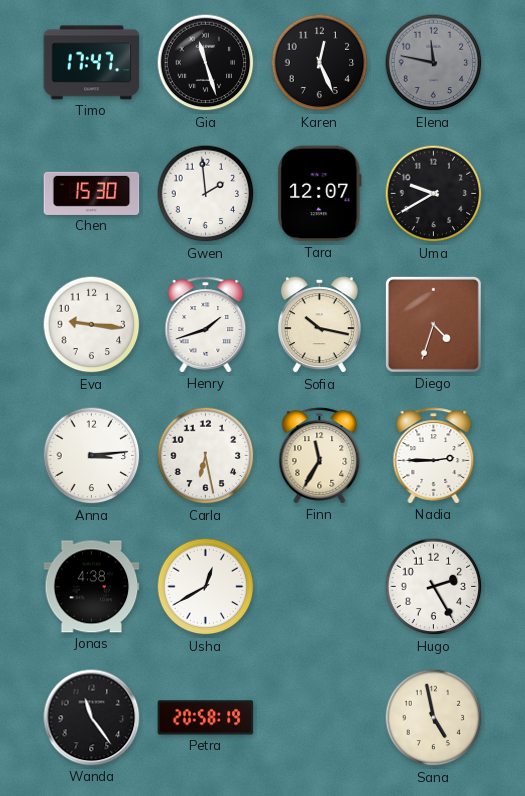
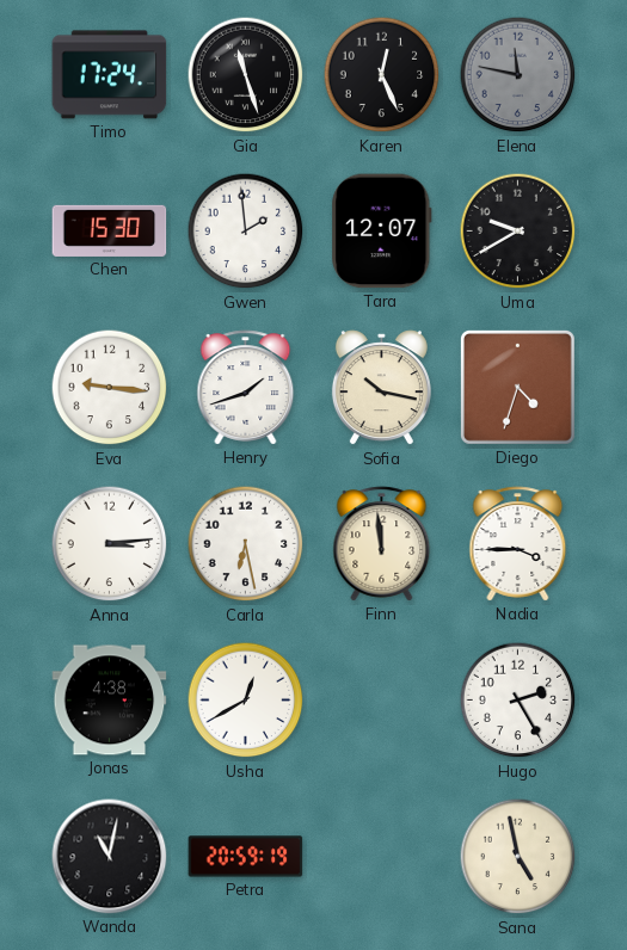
Timo: 17:47 -> 17:24 (110, 75)
Finn: 11:35 -> 11:59 (382, 544)
Nadia: 2:45 -> 3:45 (518, 544)
Wanda: 11:24 -> 11:02 (110, 857)
Petra: 20:58 -> 20:59 (246, 857)
